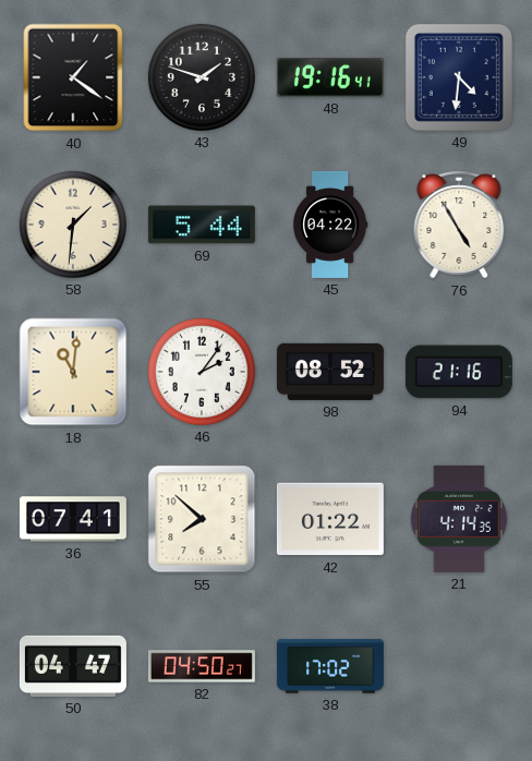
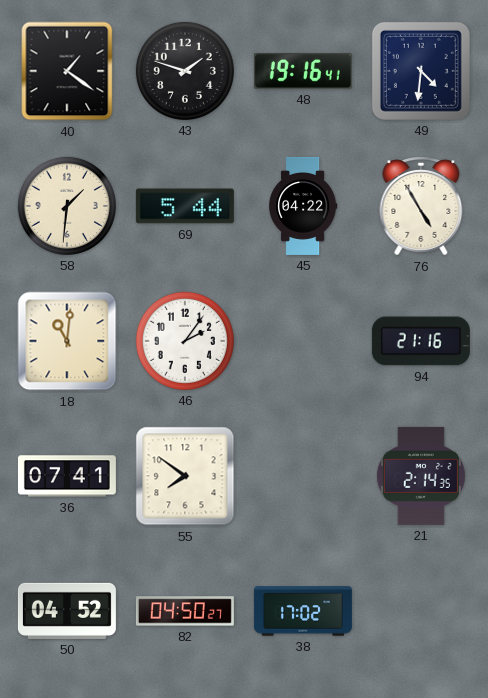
98: 08:52 -> none (330, 372)
55: 7:52 -> 7:51 (185, 476)
42: 01:22 -> none (330, 519)
21: 4:14 -> 2:14 (421, 476)
50: 04:47 -> 04:52 (67, 611)
